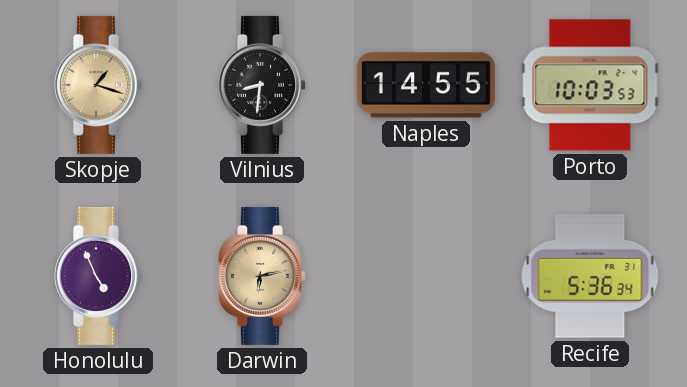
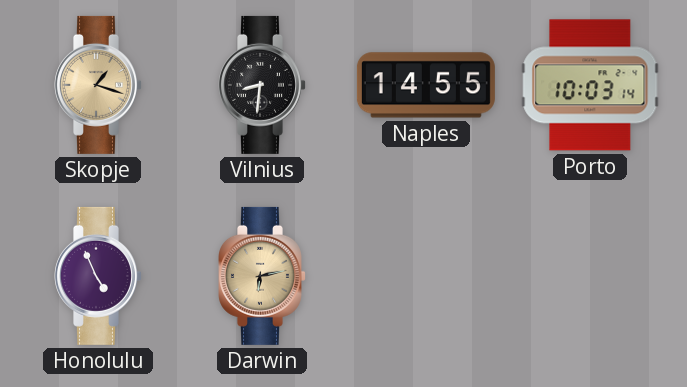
Porto: 10:03:53 -> 10:03:14 (590, 85)
Recife: 5:36 -> none (590, 276)
